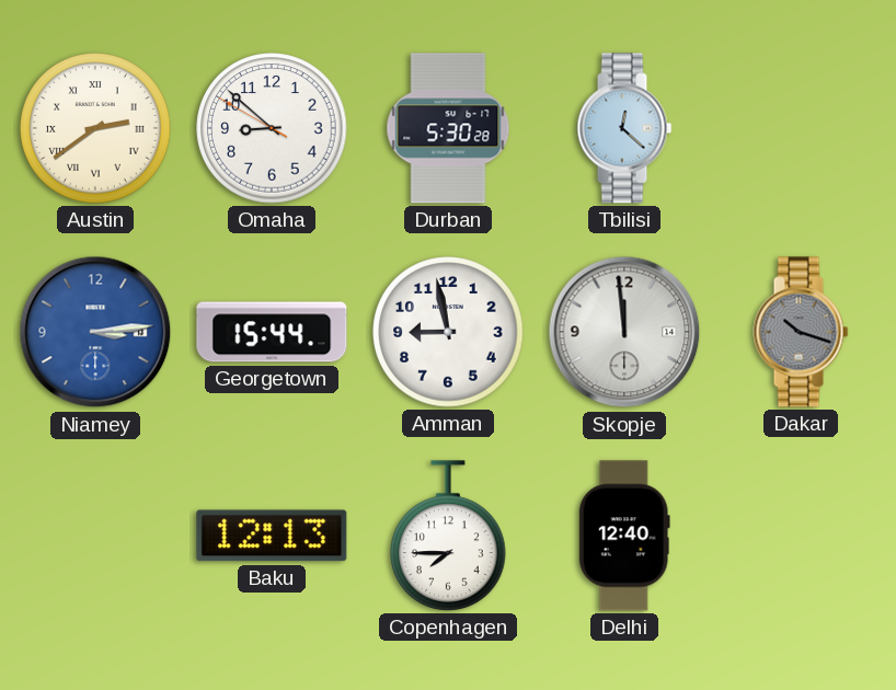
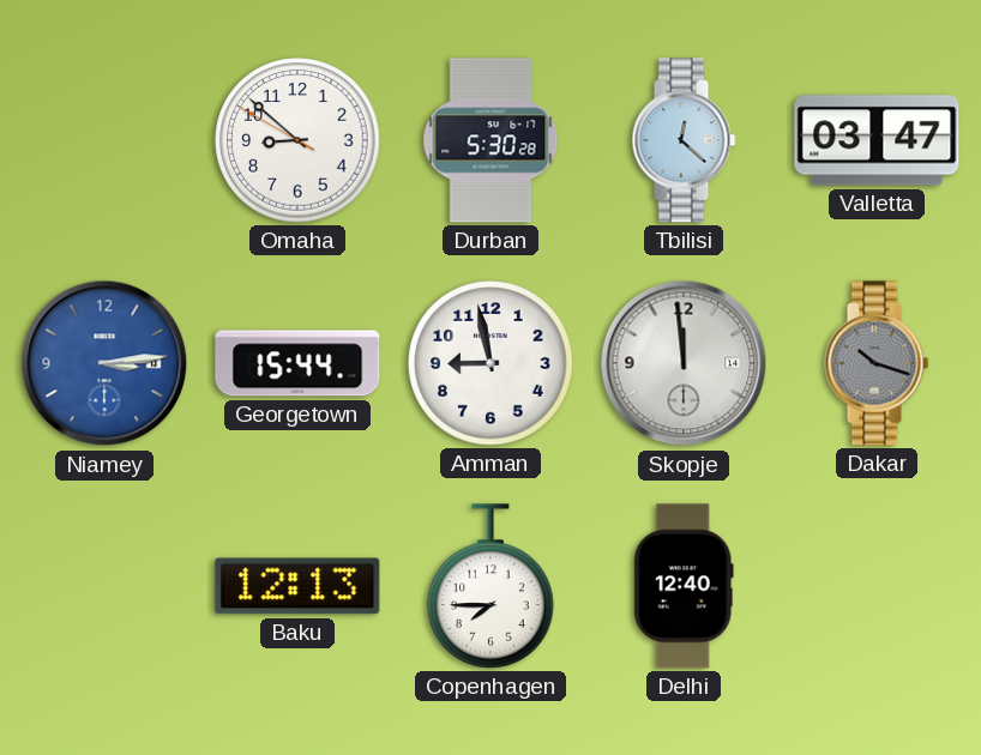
Austin: 2:39 -> none (95, 128)
Valletta: none -> 03:47 (877, 140)
